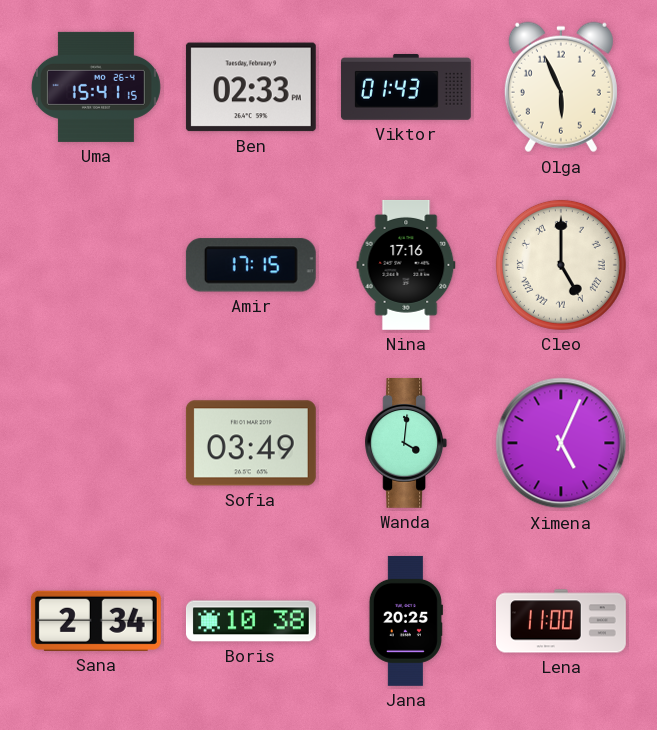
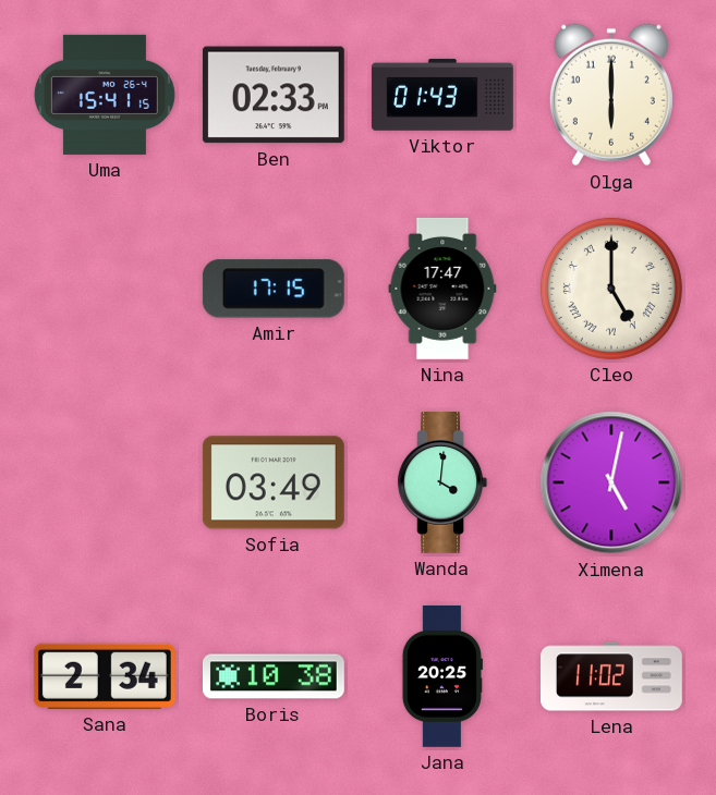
Olga: 5:56 -> 6:00 (611, 95)
Nina: 17:16 -> 17:47 (442, 289)
Ximena: 5:04 -> 5:02 (611, 482)
Lena: 11:00 -> 11:02 (612, 676)
